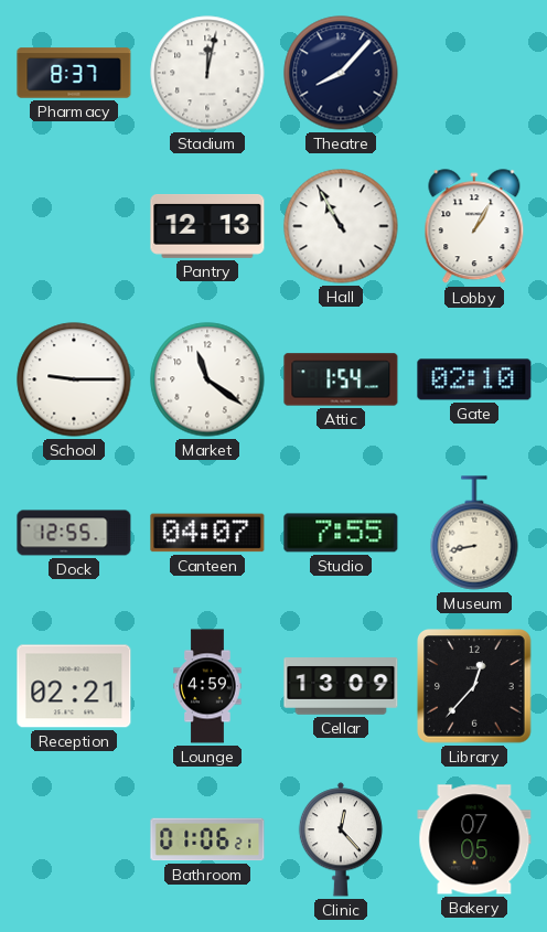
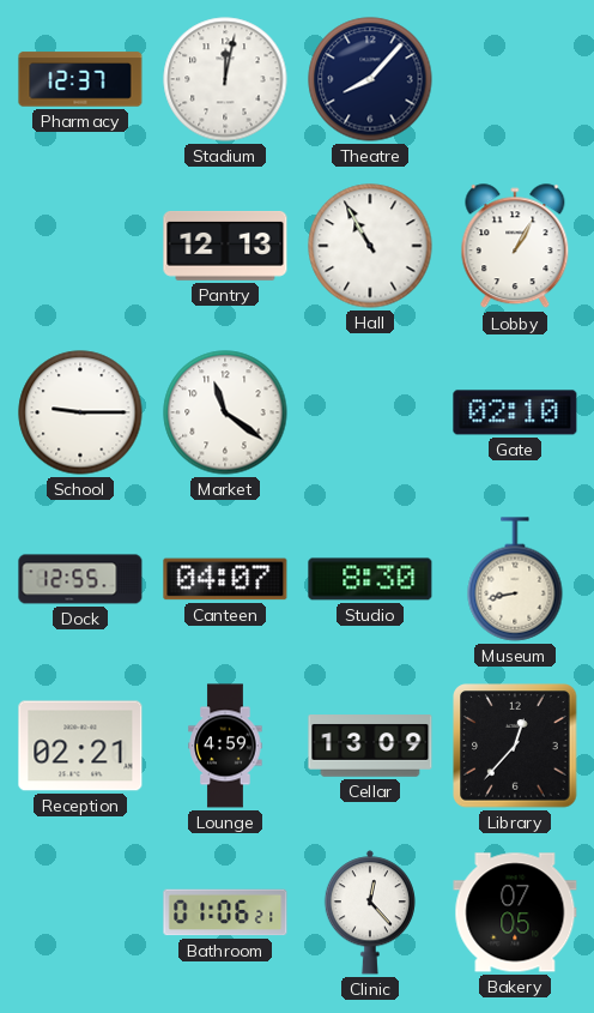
Pharmacy: 8:37 -> 12:37 (80, 79)
Attic: 1:54 -> none (341, 379)
Studio: 7:55 -> 8:30 (370, 579)
